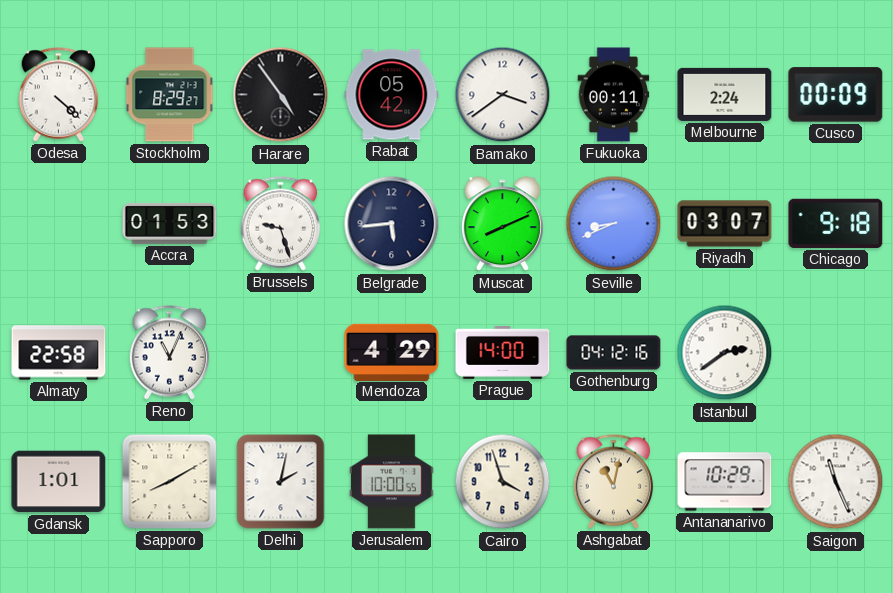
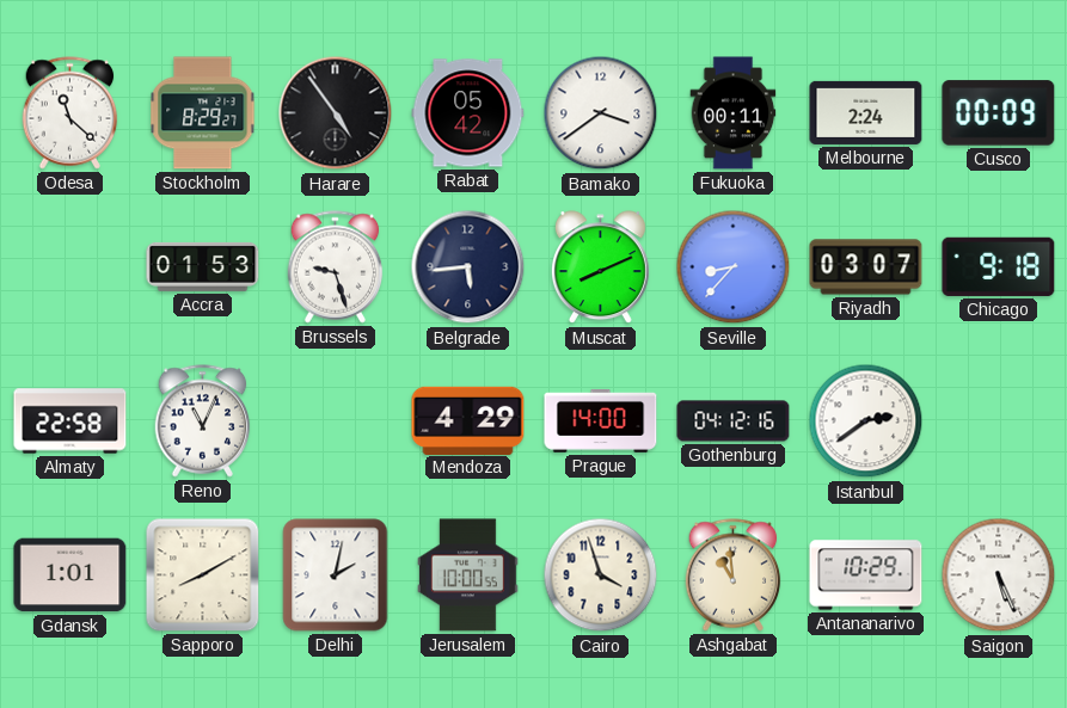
Odesa: 4:22 -> 11:22 (70, 113)
Seville: 8:41 -> 8:37 (734, 267)
Ashgabat: 11:02 -> 10:59 (734, 575)
Saigon: 11:26 -> 5:26 (999, 575)
